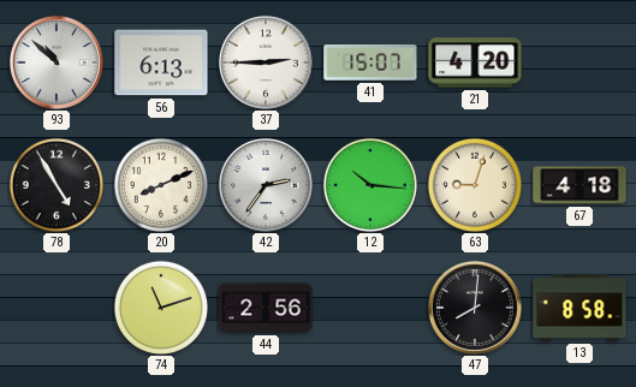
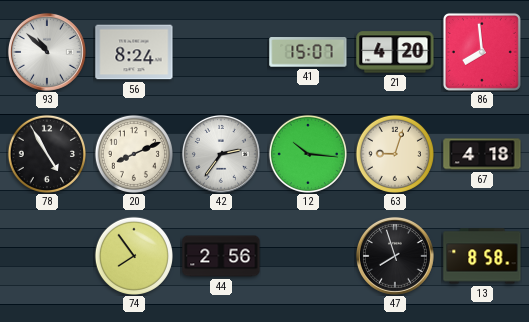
56: 6:13 -> 8:24 (134, 52)
37: 2:45 -> none (266, 62)
86: none -> 7:59 (482, 52)
74: 11:12 -> 7:54 (133, 255)
47: 8:01 -> 7:57 (395, 256)
